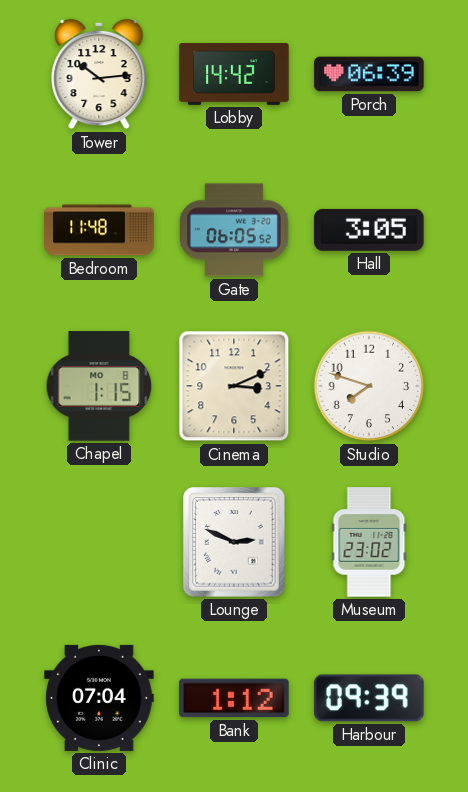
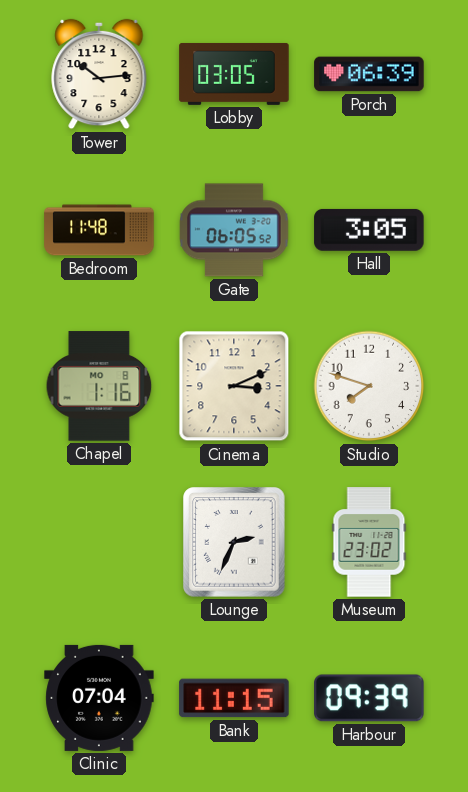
Lobby: 14:42 -> 03:05 (234, 74)
Chapel: 1:15 -> 1:16 (99, 386)
Lounge: 2:49 -> 2:34 (234, 542)
Bank: 1:12 -> 11:15 (234, 698)
